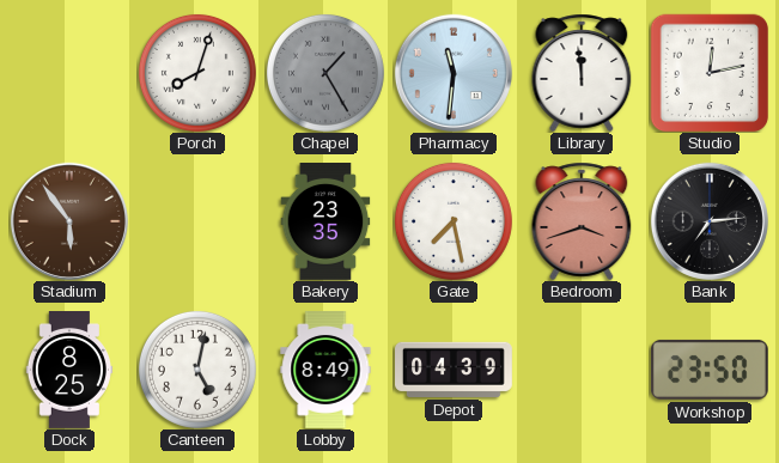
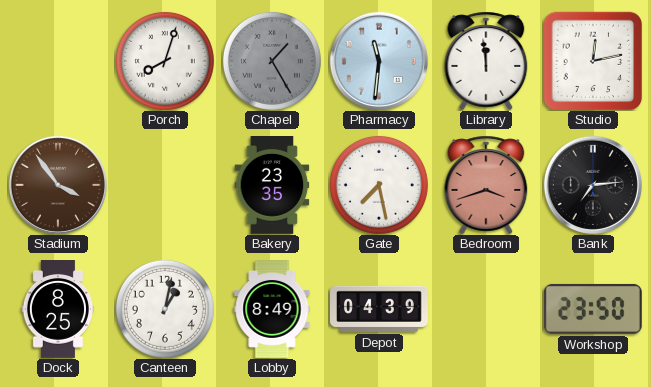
Stadium: 5:54 -> 3:54 (58, 185)
Canteen: 5:02 -> 1:02 (165, 309)
